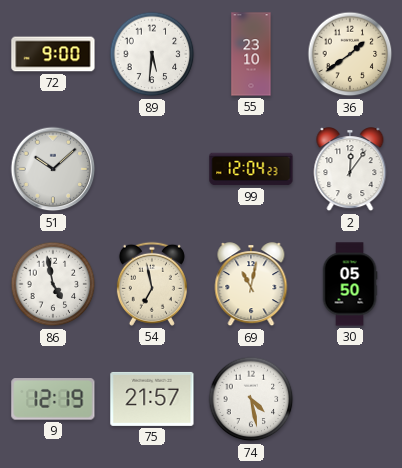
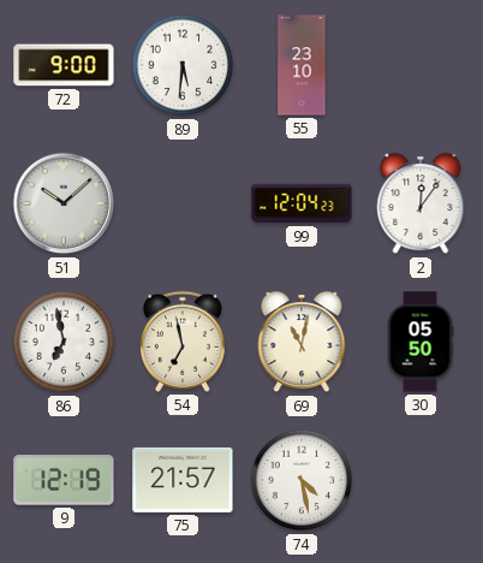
36: 1:39 -> none (350, 54)
86: 4:58 -> 6:58 (64, 342)
